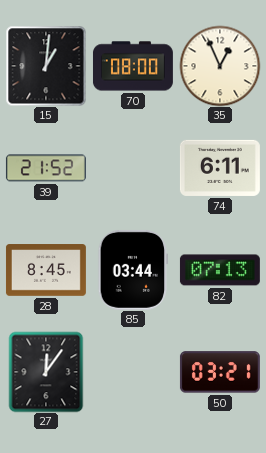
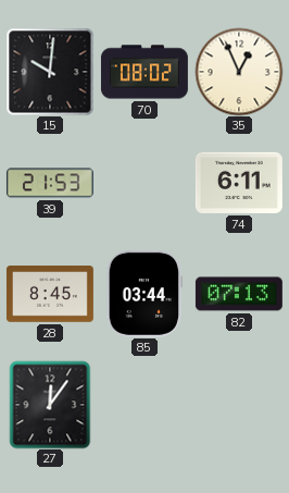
15: 1:01 -> 10:01 (50, 72)
70: 08:00 -> 08:02 (144, 72)
39: 21:52 -> 21:53 (50, 183)
50: 03:21 -> none (220, 372)
